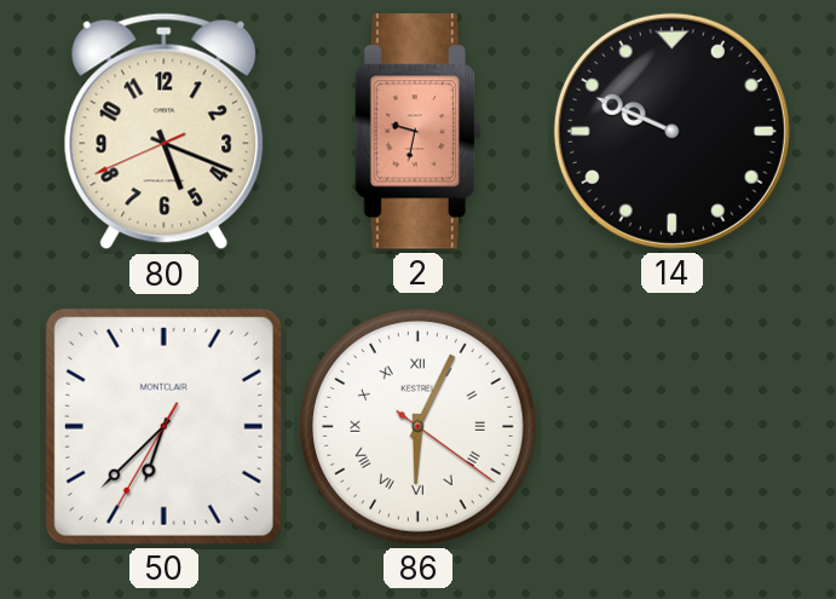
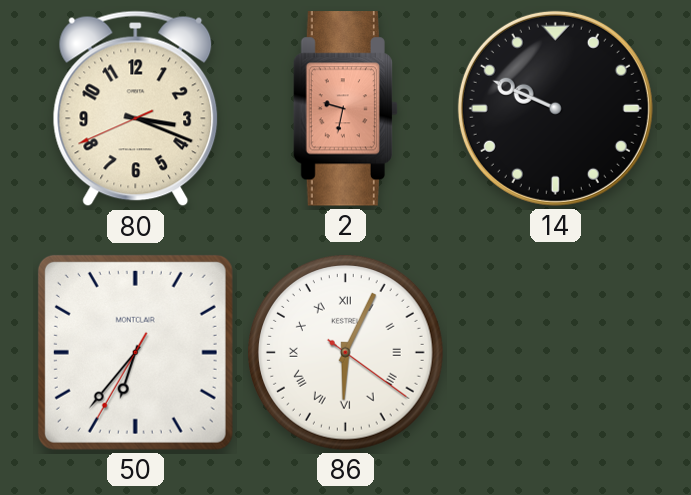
80: 5:18 -> 3:18 (136, 109)
50: 6:37 -> 6:36 (135, 352)
